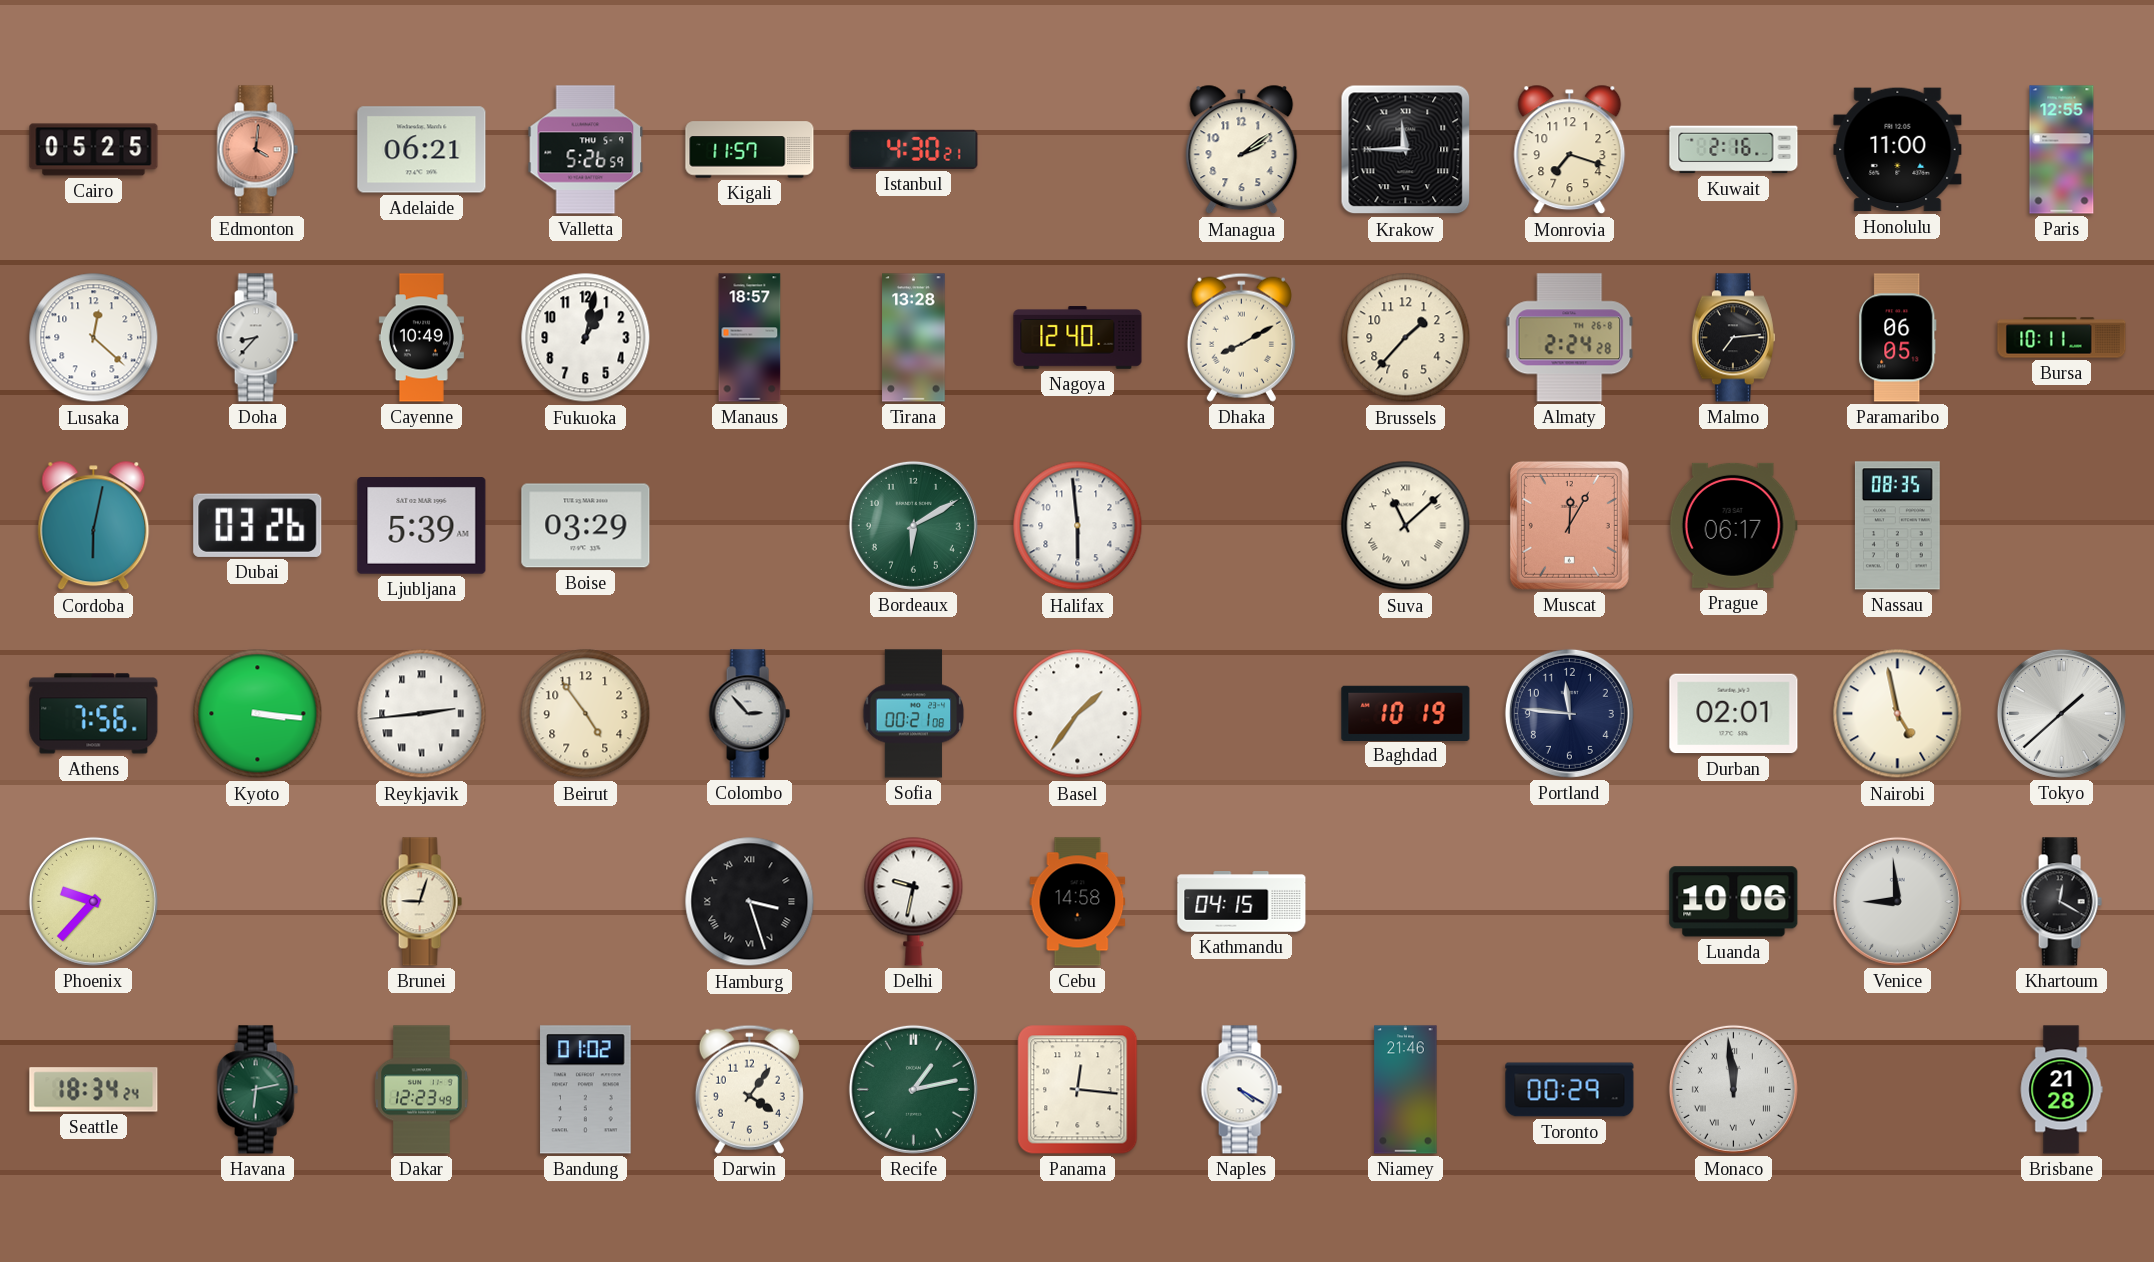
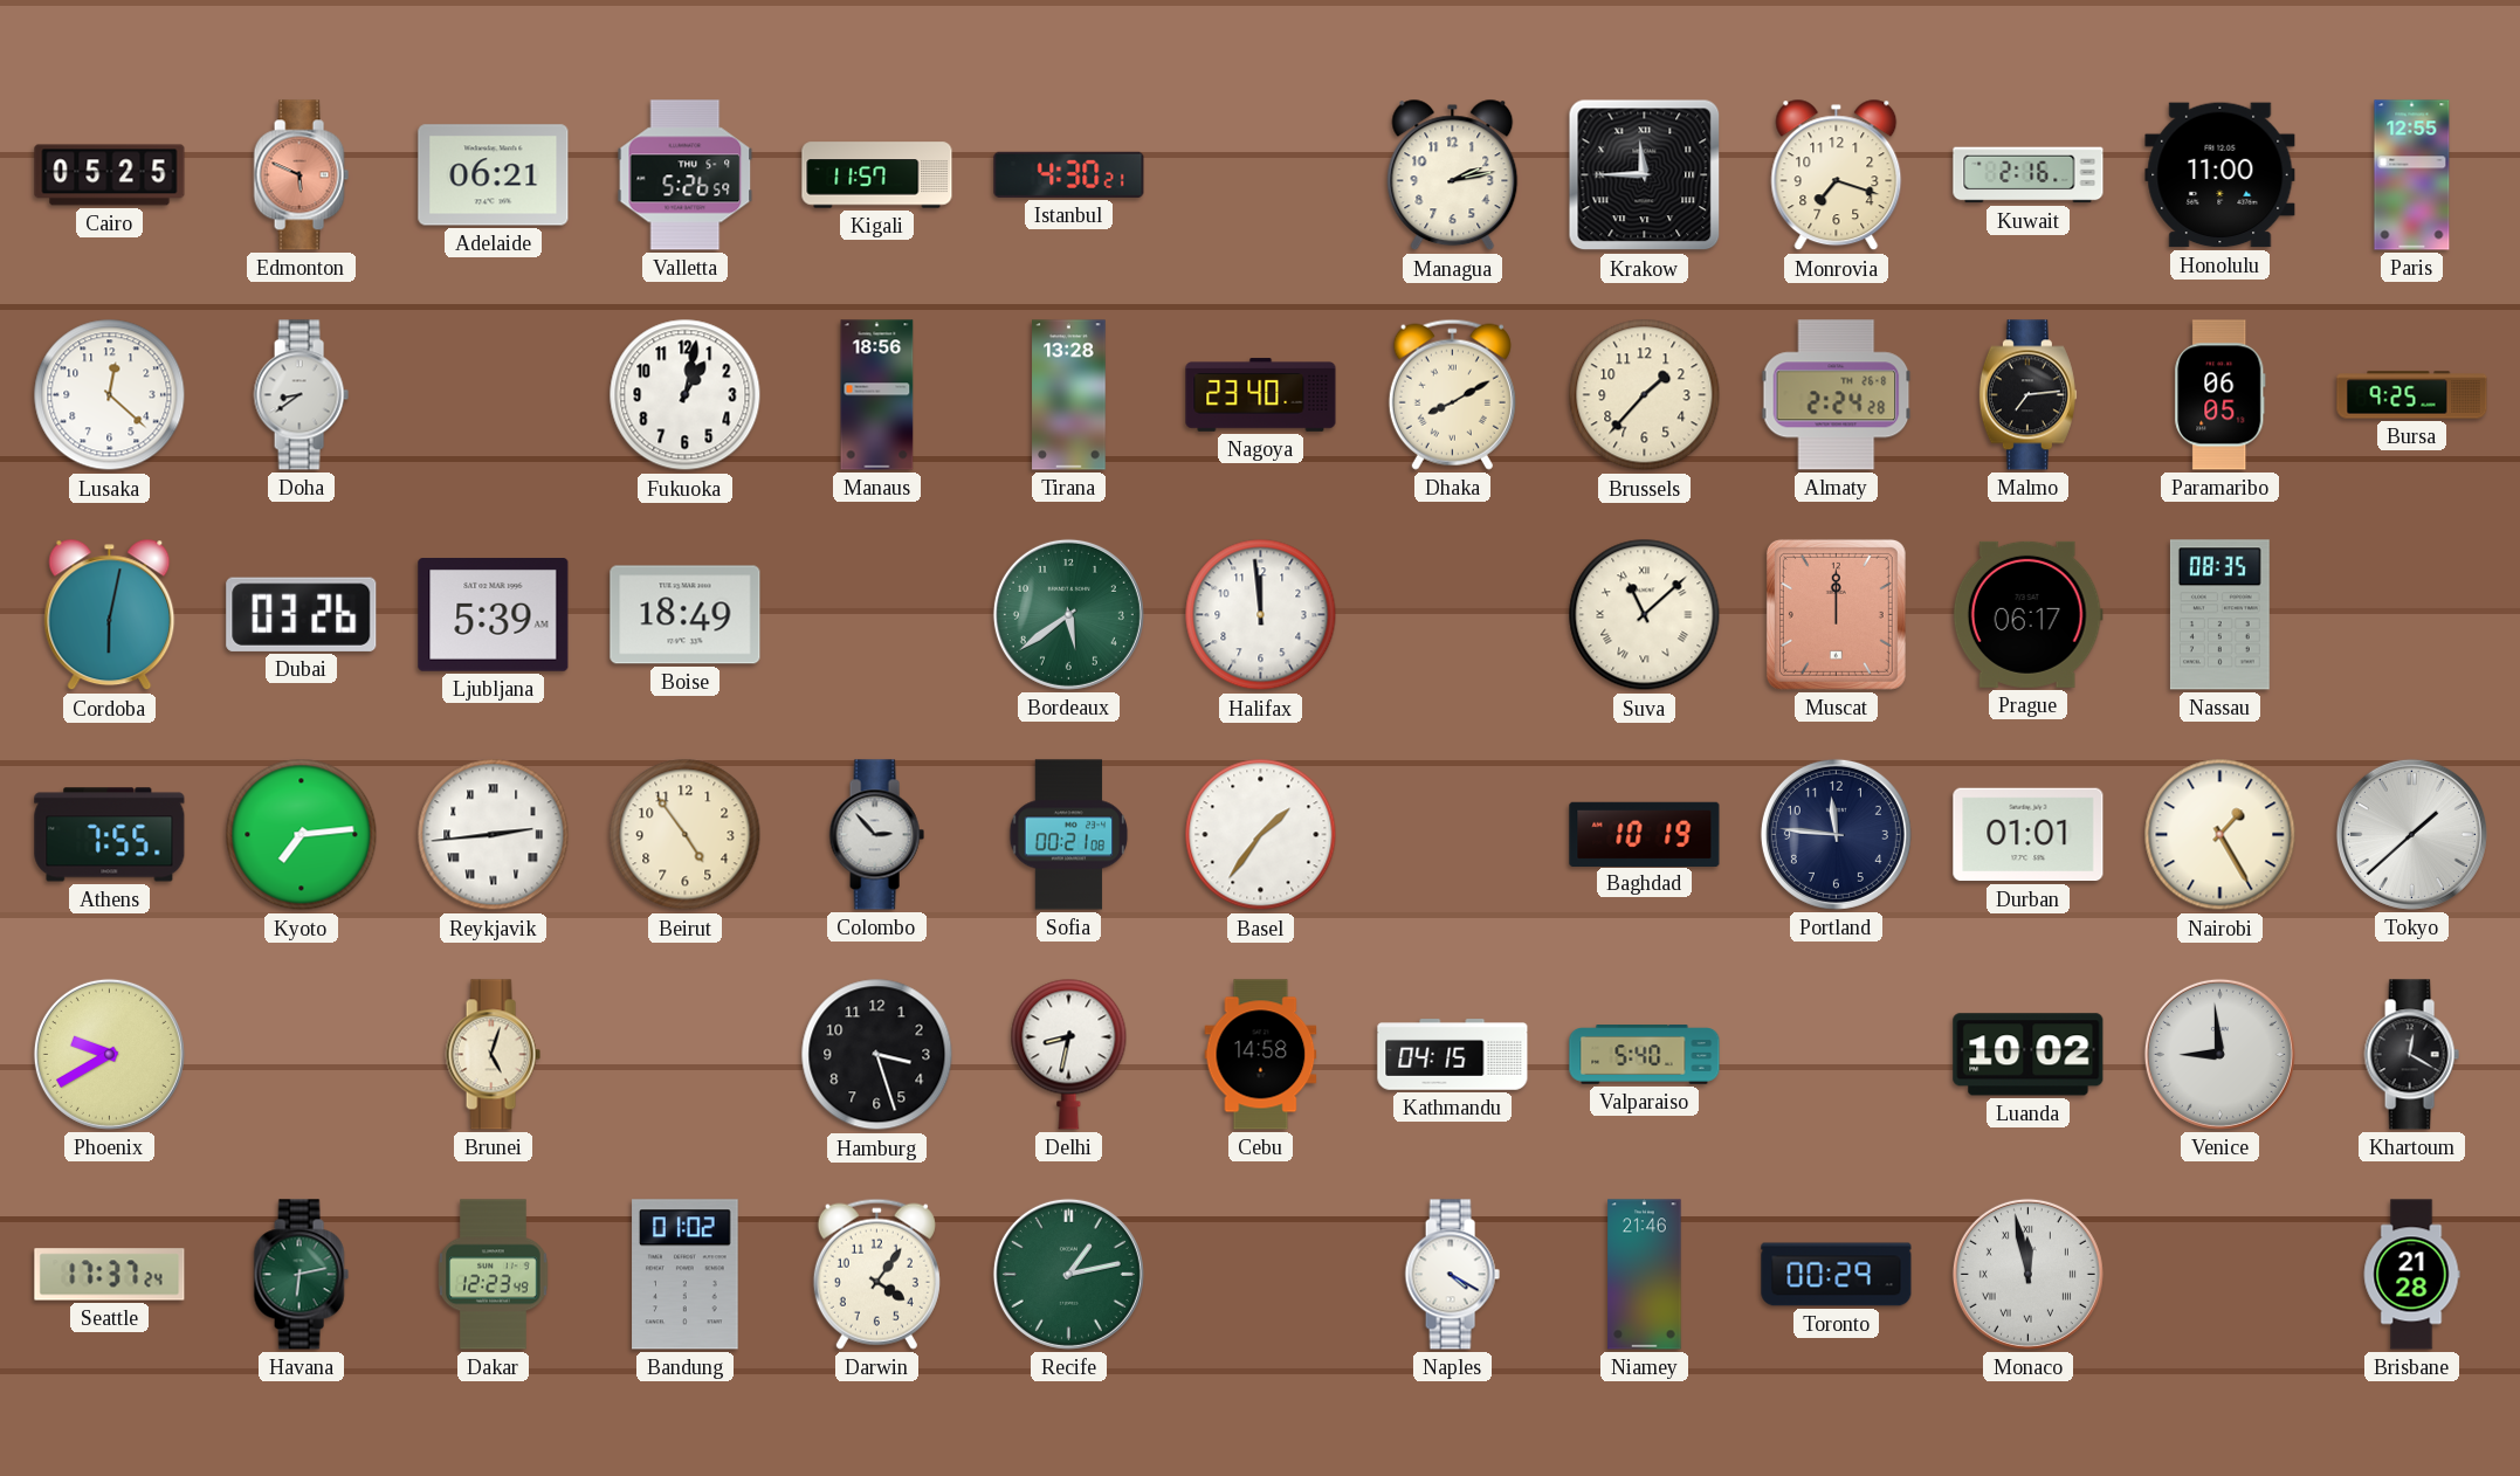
Edmonton: 4:01 -> 5:49 (301, 175)
Managua: 2:09 -> 2:13 (1453, 175)
Doha: 8:37 -> 8:39 (301, 395)
Cayenne: 10:49 -> none (421, 338)
Manaus: 18:57 -> 18:56 (877, 395)
Nagoya: 12:40 -> 23:40 (1261, 395)
Bursa: 10:11 -> 9:25 (2412, 395)
Boise: 03:29 -> 18:49 (686, 615)
Bordeaux: 6:10 -> 5:39 (1068, 614)
Halifax: 5:59 -> 11:59 (1261, 615)
Muscat: 12:05 -> 12:00 (1836, 614)
Athens: 7:56 -> 7:55 (110, 835)
Kyoto: 3:16 -> 7:14 (302, 835)
Durban: 02:01 -> 01:01 (2029, 835)
Nairobi: 4:58 -> 1:25 (2221, 835)
Phoenix: 9:37 -> 9:40 (109, 1054)
Brunei: 9:03 -> 5:03 (493, 1055)
Hamburg numerals: Roman -> Arabic (877, 1055)
Delhi: 9:32 -> 8:32 (1069, 1054)
Valparaiso: none -> 5:40 (1645, 1055)
Luanda: 10:06 -> 10:02 (2029, 1055)
Seattle: 18:34 -> 17:37 (110, 1275)
Panama: 12:16 -> none (1078, 1090)
Monaco: 11:59 -> 11:58 (2027, 1274)
